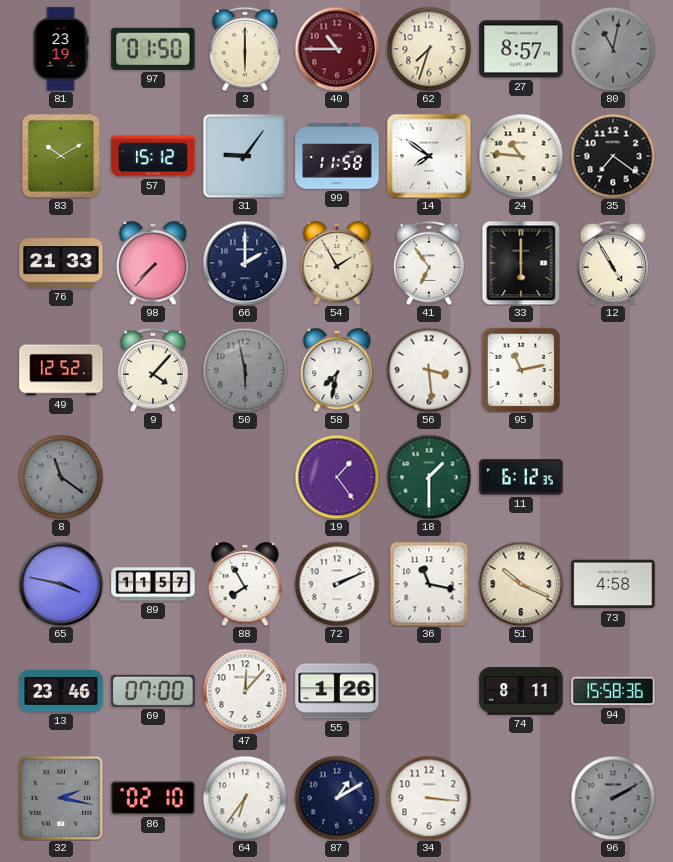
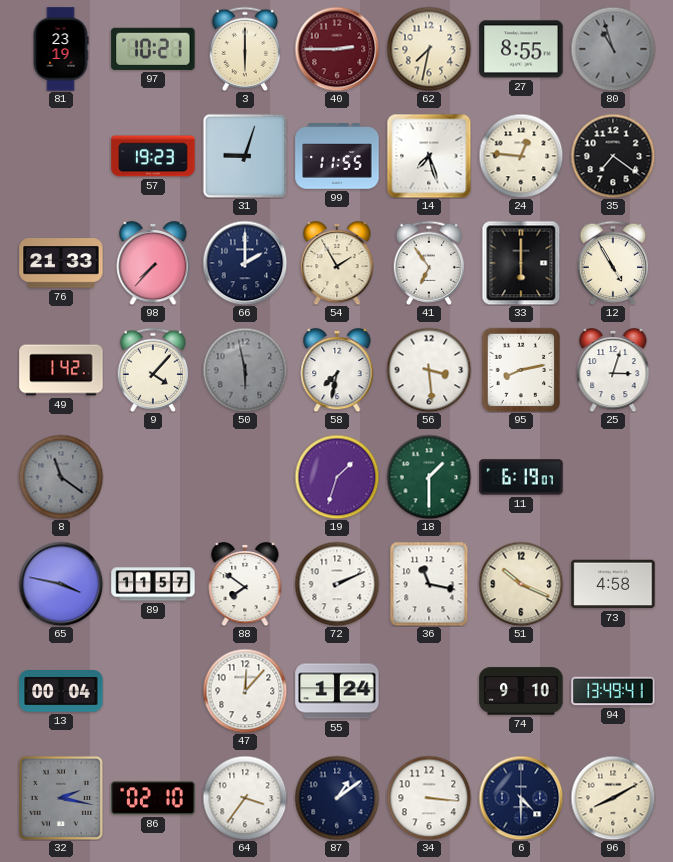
97: 01:50 -> 10:21 (153, 49)
40: 10:45 -> 2:45 (337, 49)
62: 7:33 -> 7:32 (429, 49)
27: 8:57 -> 8:55 (521, 49)
80: 11:02 -> 10:57 (613, 49)
83: 10:10 -> none (61, 156)
57: 15:12 -> 19:23 (153, 156)
31: 9:06 -> 9:03 (244, 155)
99: 11:58 -> 11:55 (337, 156)
14: 7:51 -> 7:27 (429, 156)
24: 10:46 -> 12:46 (521, 156)
49: 12:52 -> 1:42 (61, 370)
95: 11:13 -> 8:13 (520, 370)
25: none -> 3:03 (613, 370)
19: 1:24 -> 1:33 (337, 477)
11: 6:12 -> 6:19 (521, 477)
88: 7:55 -> 7:51 (245, 584)
13: 23:46 -> 00:04 (61, 691)
69: 07:00 -> none (153, 691)
55: 1:26 -> 1:24 (337, 691)
74: 8:11 -> 9:10 (521, 691)
94: 15:58 -> 13:49 (613, 691)
64: 6:36 -> 3:36 (245, 798)
87: 1:10 -> 1:09 (337, 798)
6: none -> 4:30 (521, 798)
96: 2:10 -> 8:10 (613, 798)
96 dial: grey -> cream (613, 798)
